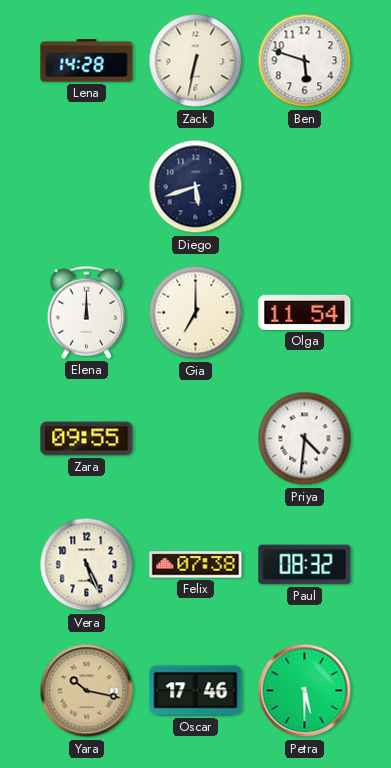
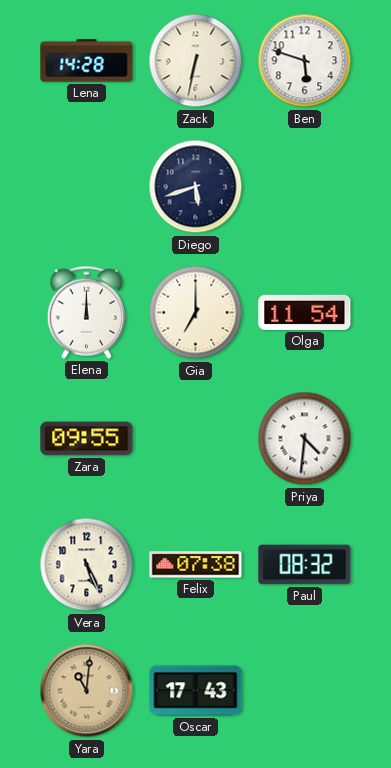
Yara: 10:17 -> 11:01 (87, 691)
Oscar: 17:46 -> 17:43 (196, 691)
Petra: 5:30 -> none (305, 691)
